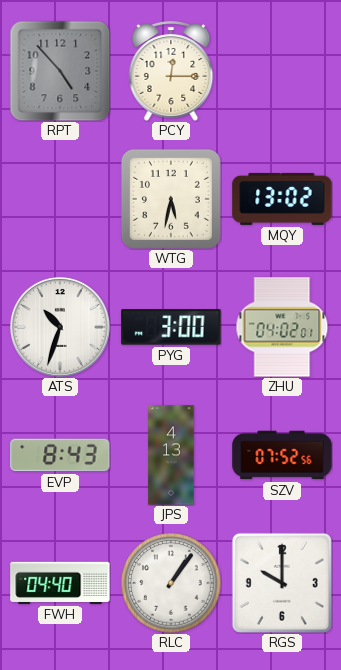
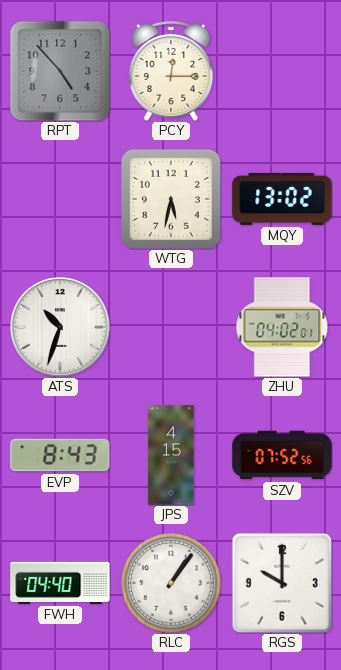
PYG: 3:00 -> none (171, 327)
JPS: 4:13 -> 4:15 (171, 455)
